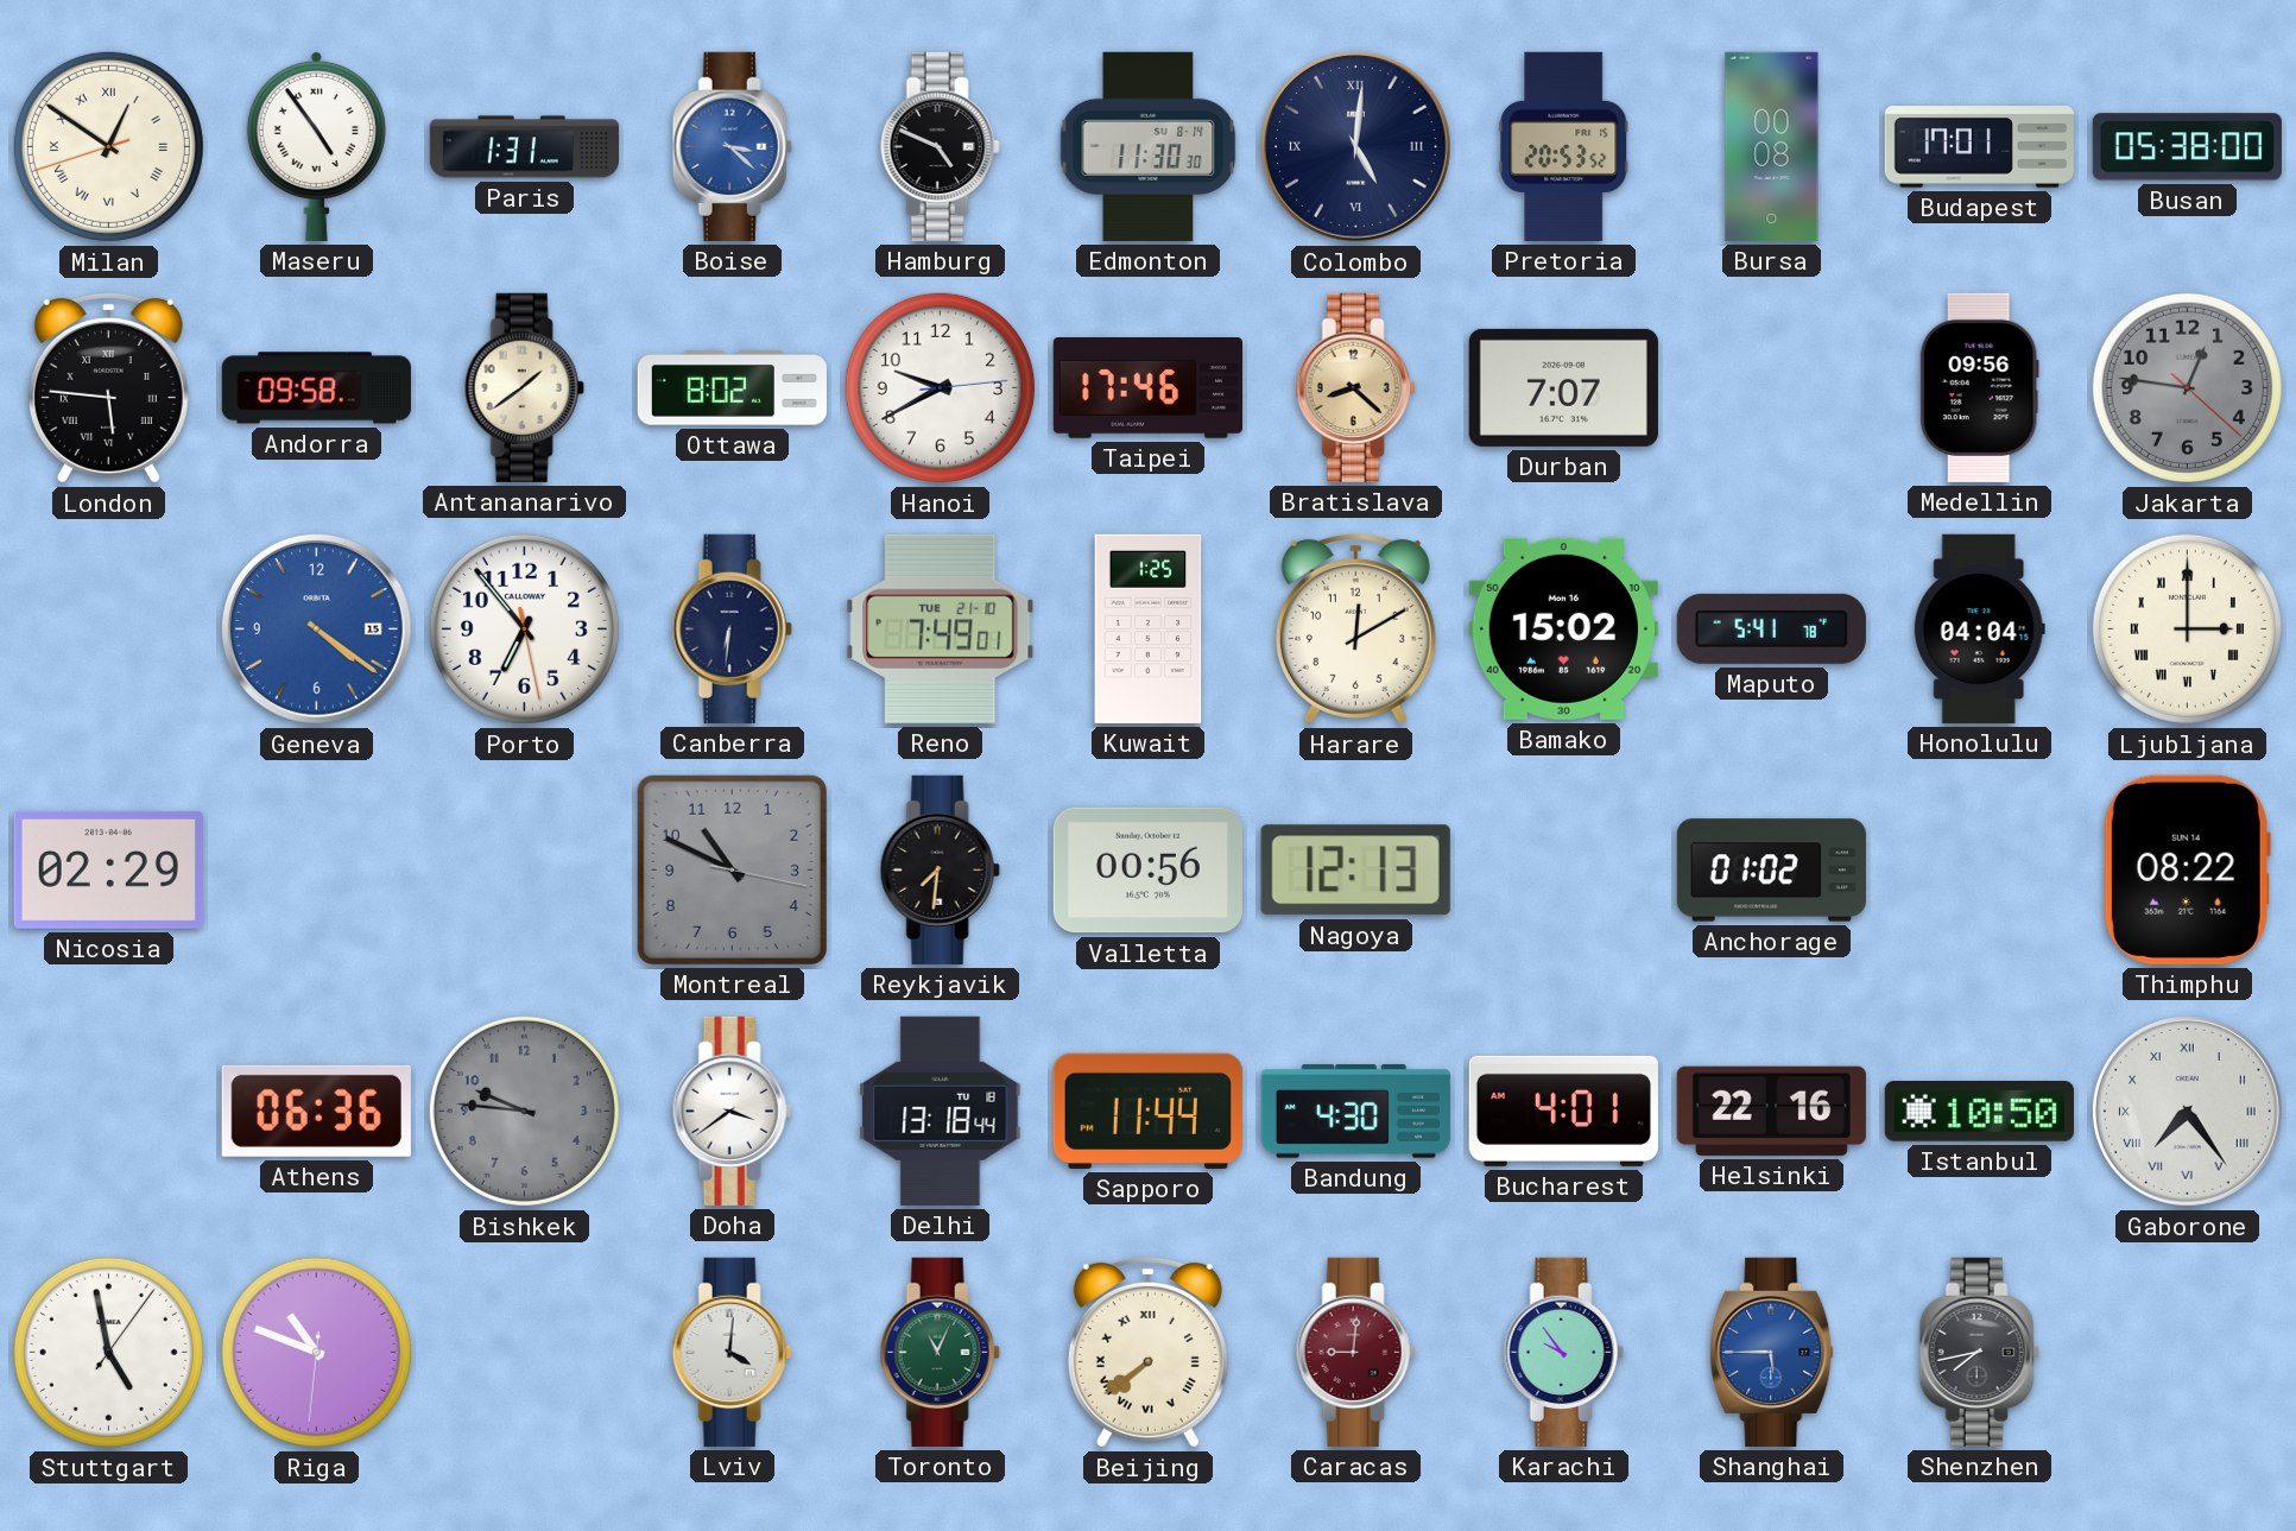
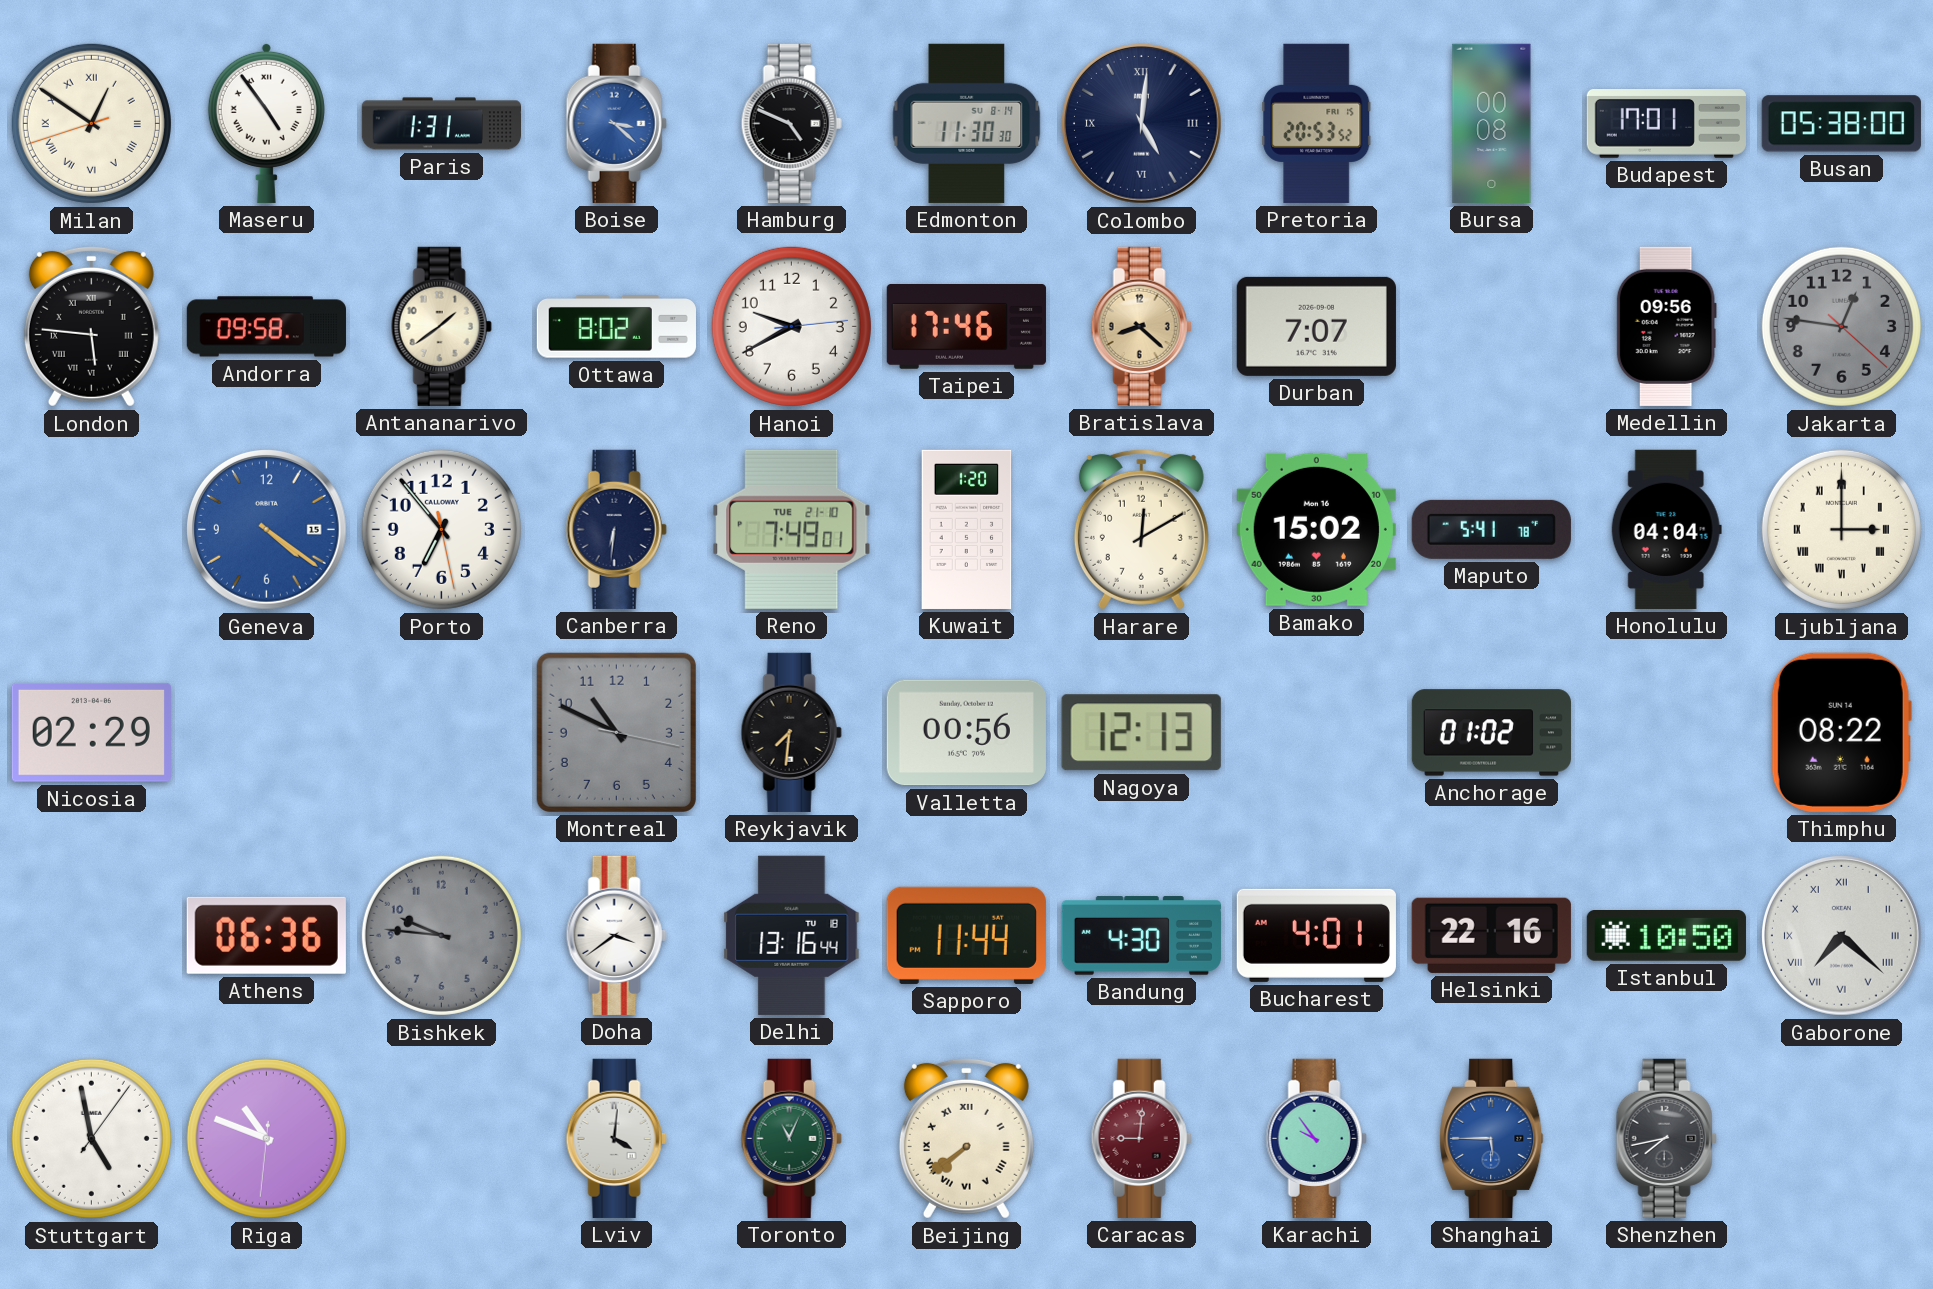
Kuwait: 1:25 -> 1:20 (967, 529)
Delhi: 13:18 -> 13:16 (792, 935)
Gaborone: 7:24 -> 7:22 (1841, 935)
